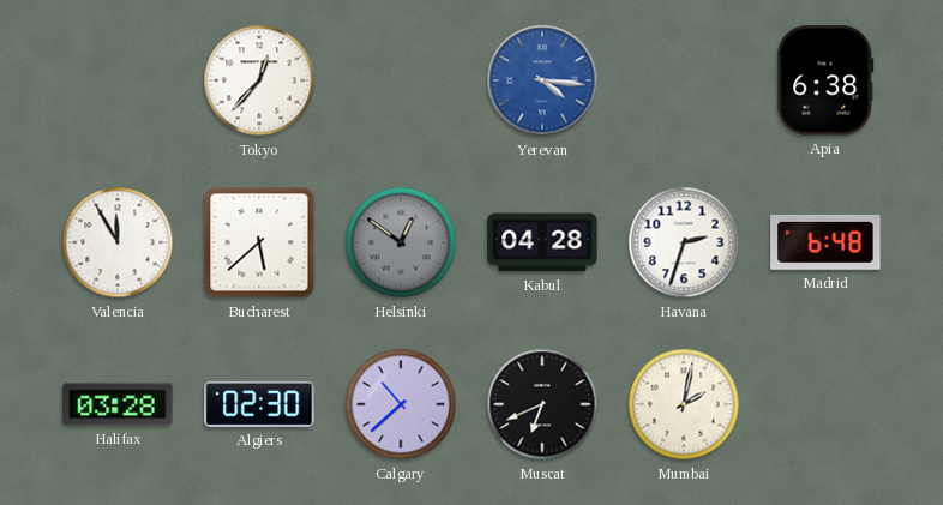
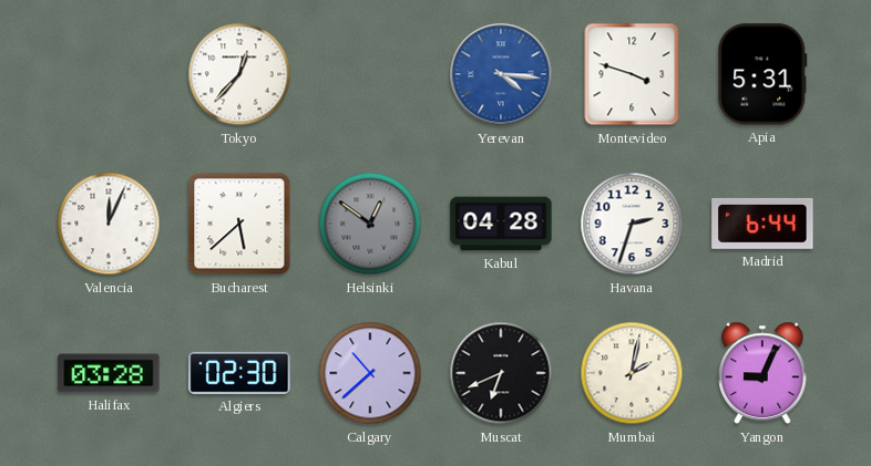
Montevideo: none -> 3:48 (632, 74)
Apia: 6:38 -> 5:31 (762, 74)
Valencia: 11:55 -> 12:04 (109, 224)
Madrid: 6:48 -> 6:44 (762, 224)
Yangon: none -> 9:04 (762, 373)
